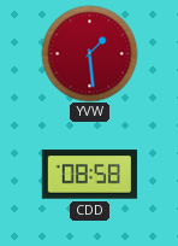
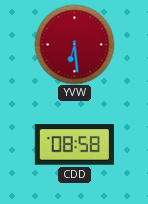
YVW: 1:29 -> 6:29 (74, 44)
